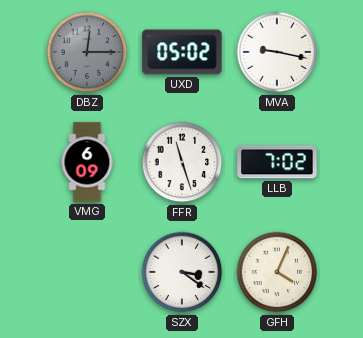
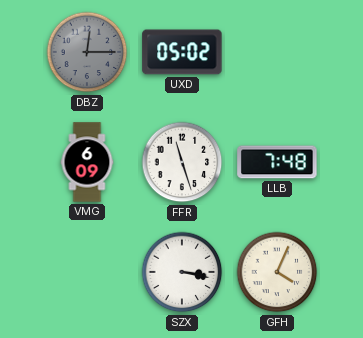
MVA: 9:17 -> none (277, 52)
LLB: 7:02 -> 7:48 (277, 162)
SZX: 3:21 -> 3:17 (182, 272)
